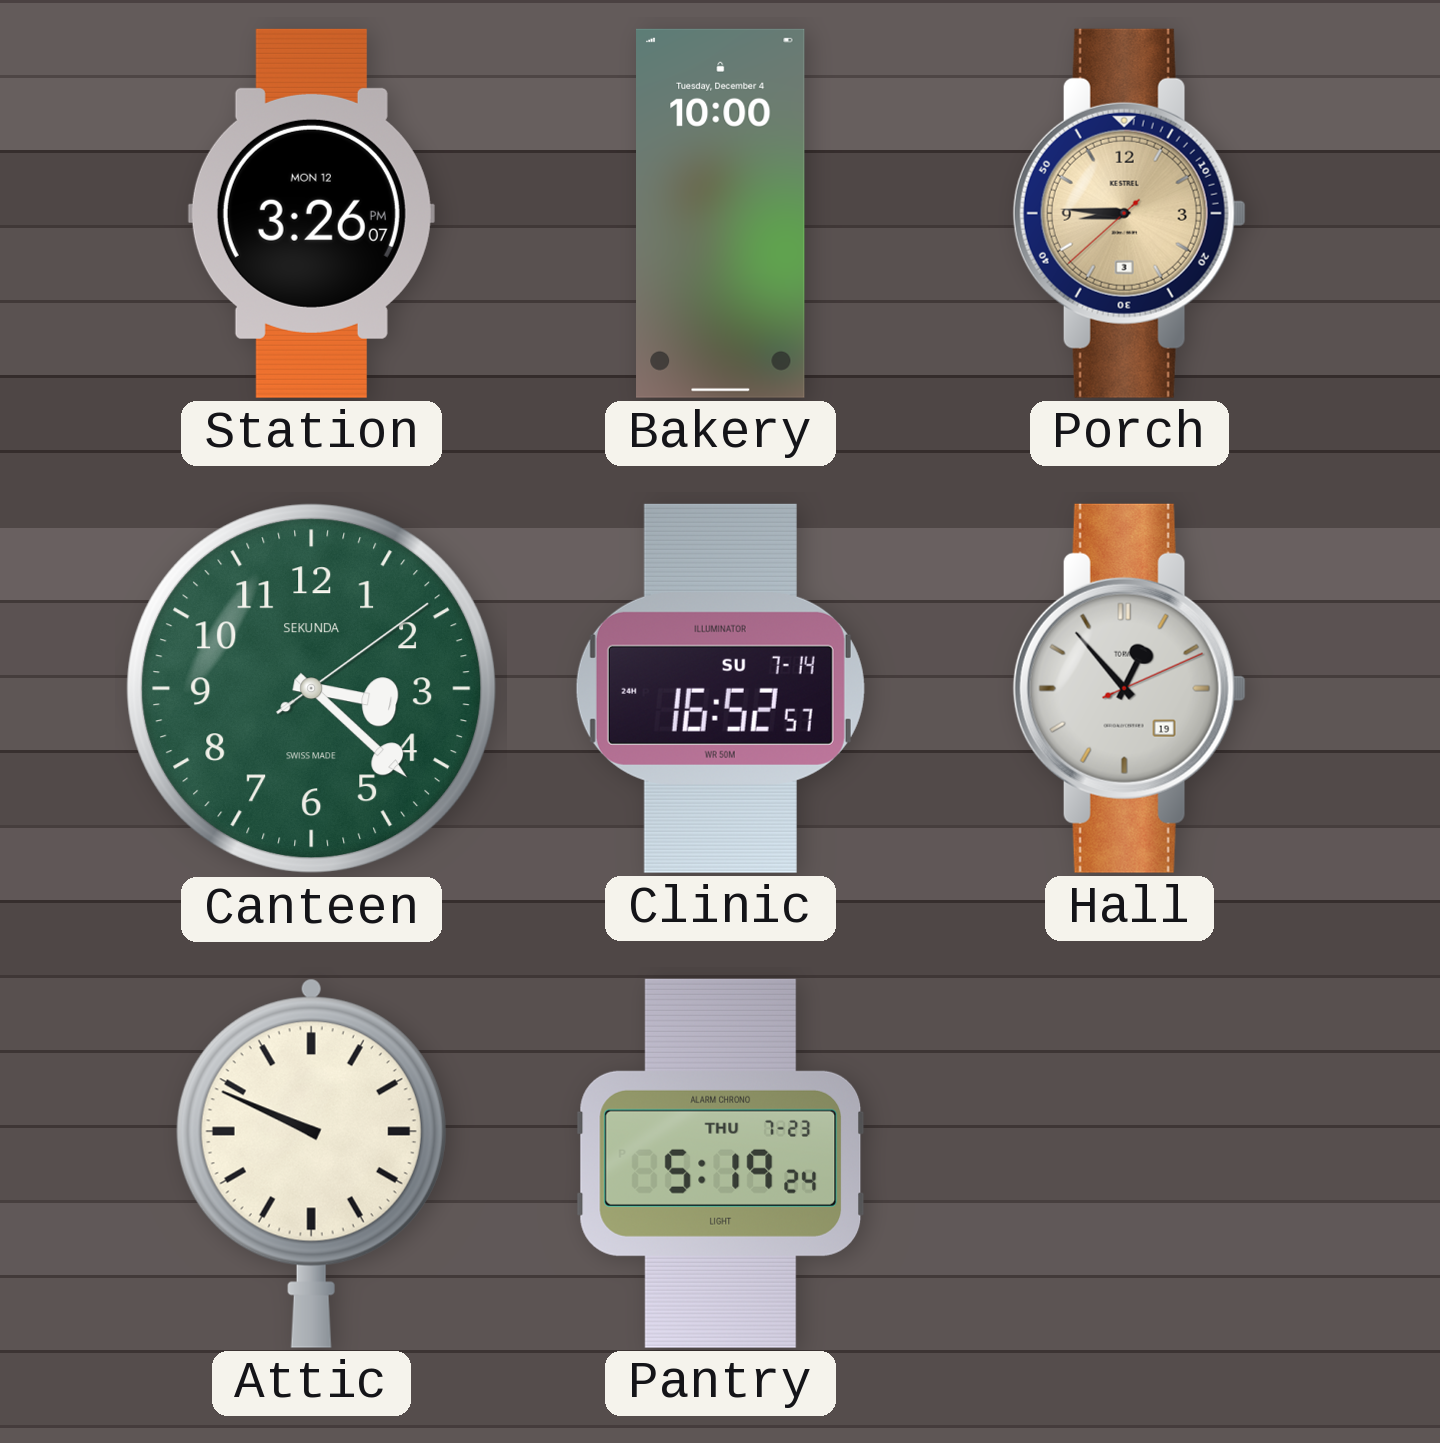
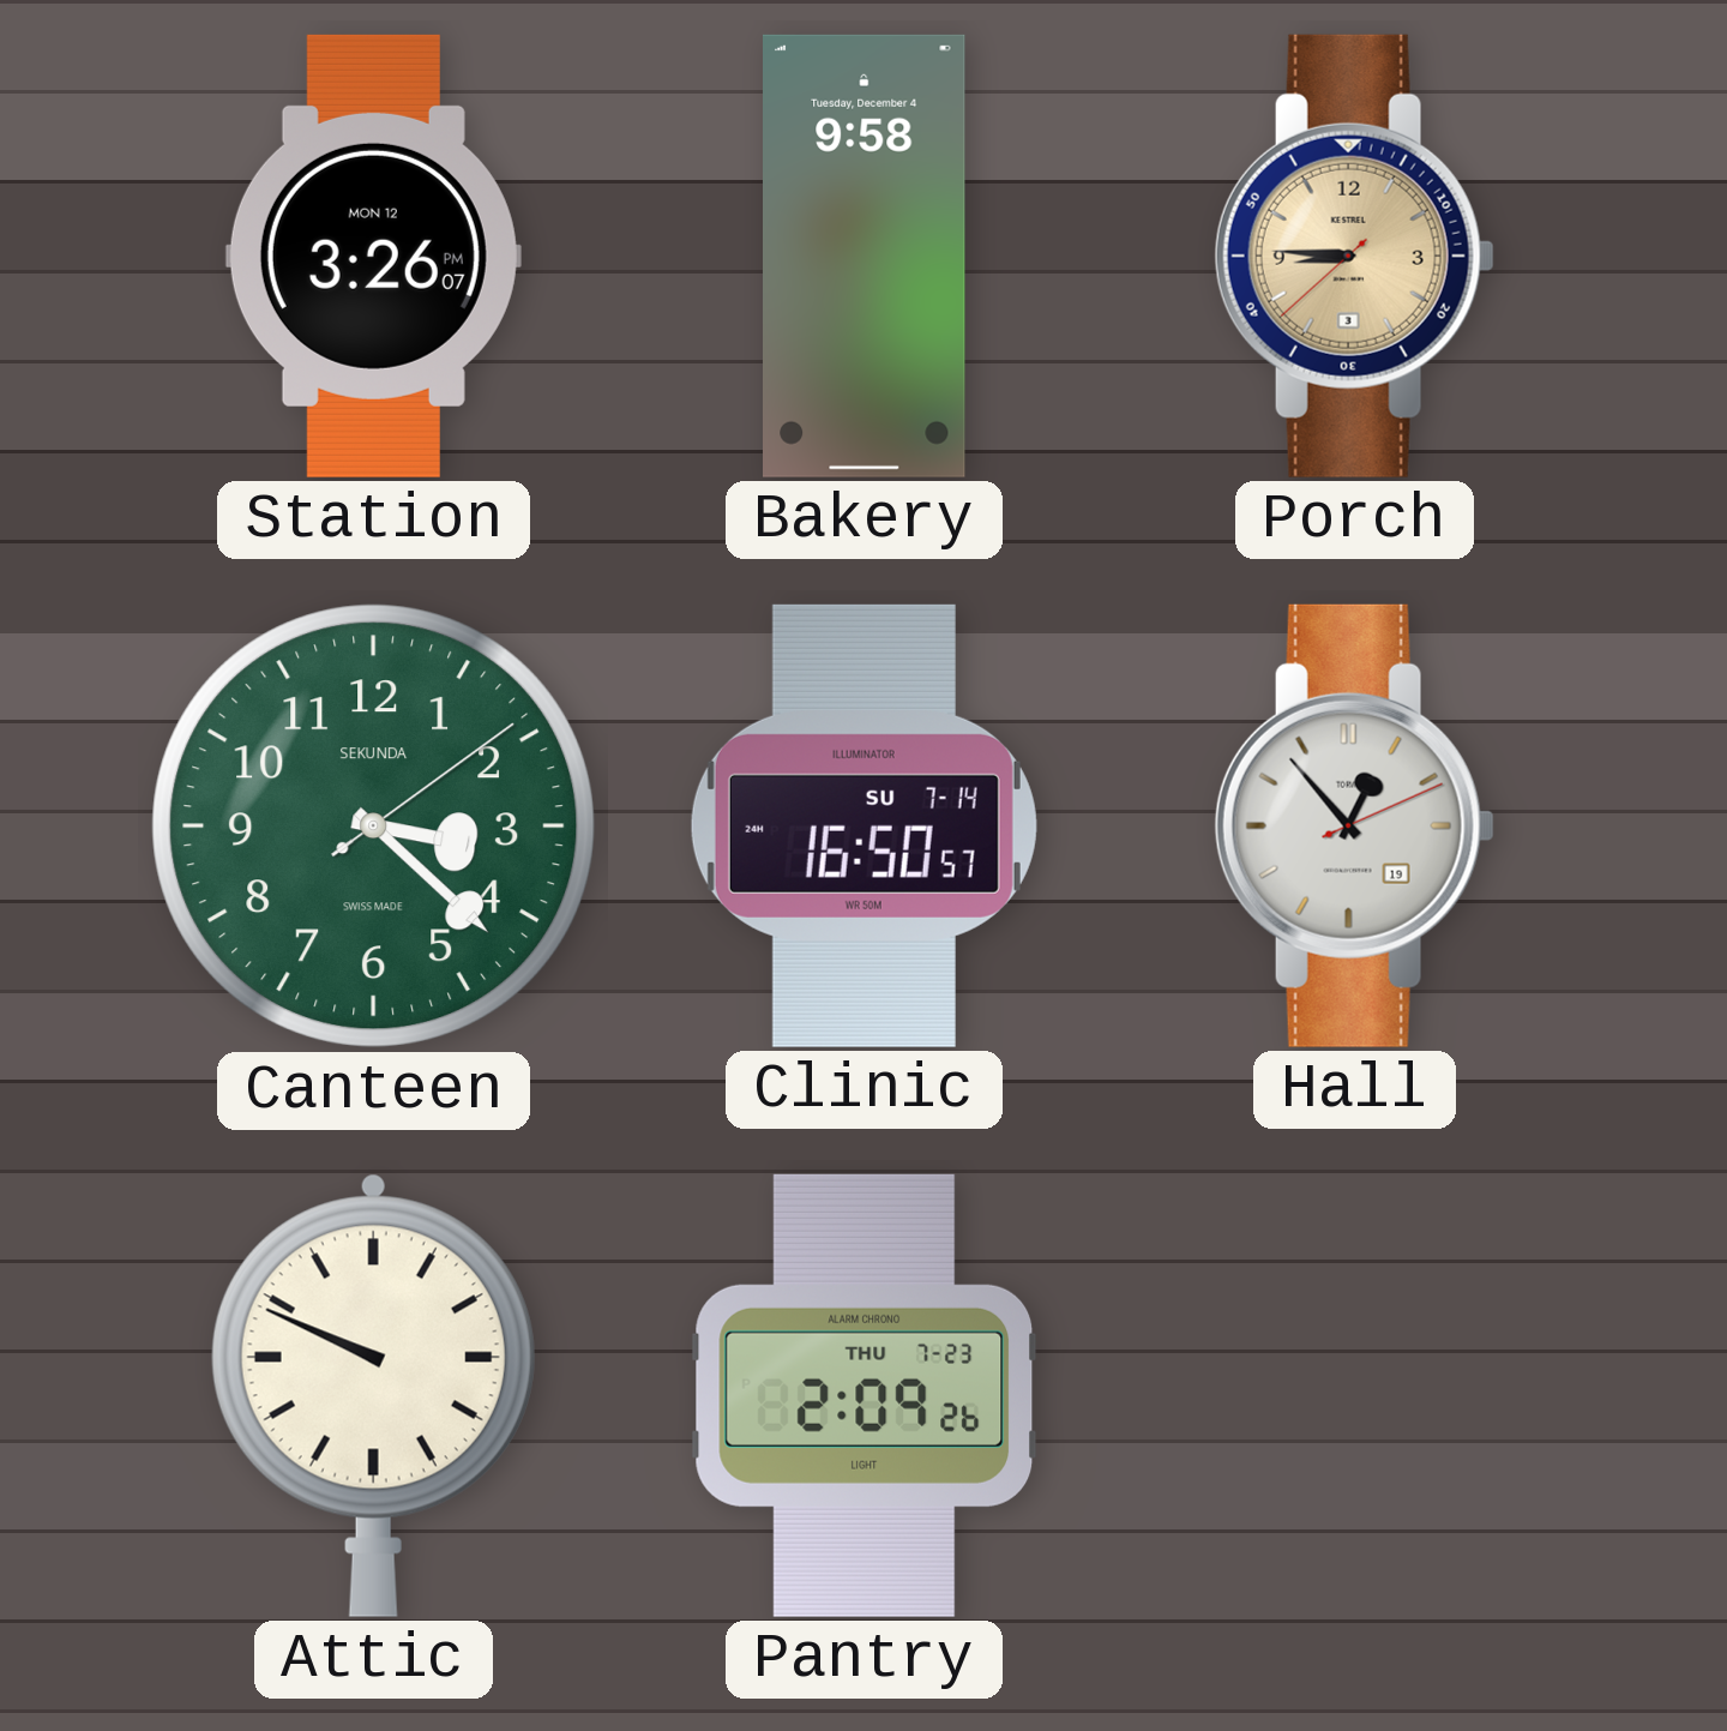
Bakery: 10:00 -> 9:58 (865, 256)
Clinic: 16:52 -> 16:50 (863, 825)
Pantry: 5:19 -> 2:09 (865, 1395)
